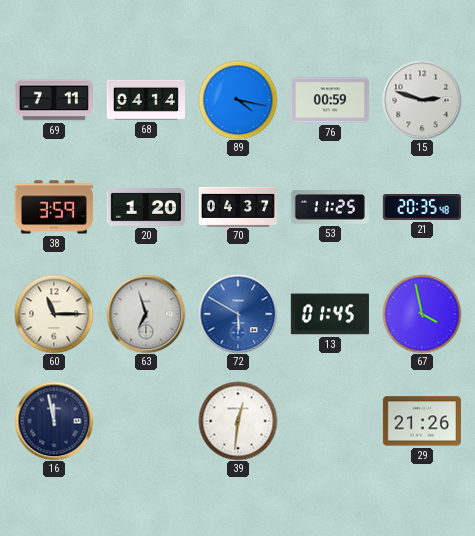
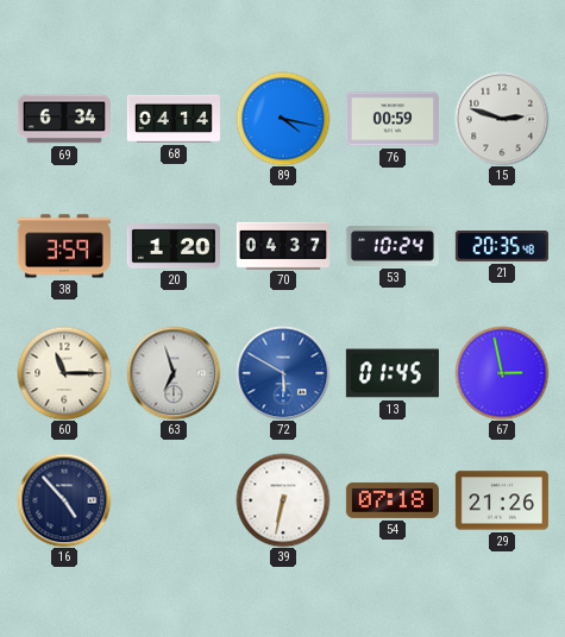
69: 7:11 -> 6:34 (64, 119)
53: 11:25 -> 10:24 (393, 247)
67: 3:58 -> 2:58 (502, 373)
16: 11:58 -> 4:53 (64, 500)
39: 12:31 -> 6:32 (283, 500)
54: none -> 07:18 (393, 500)
